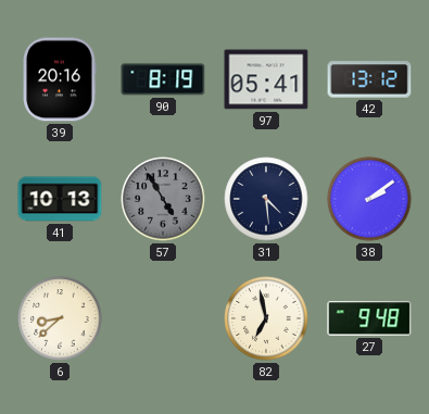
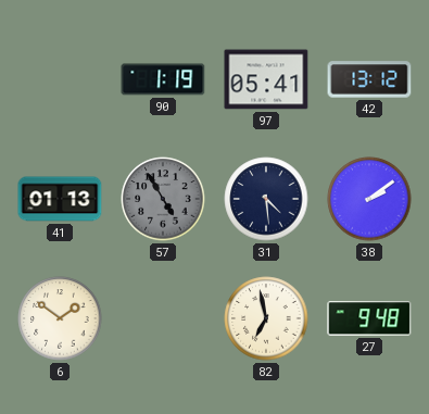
39: 20:16 -> none (60, 79)
90: 8:19 -> 1:19 (163, 79)
41: 10:13 -> 01:13 (60, 199)
6: 8:38 -> 1:51 (60, 318)
